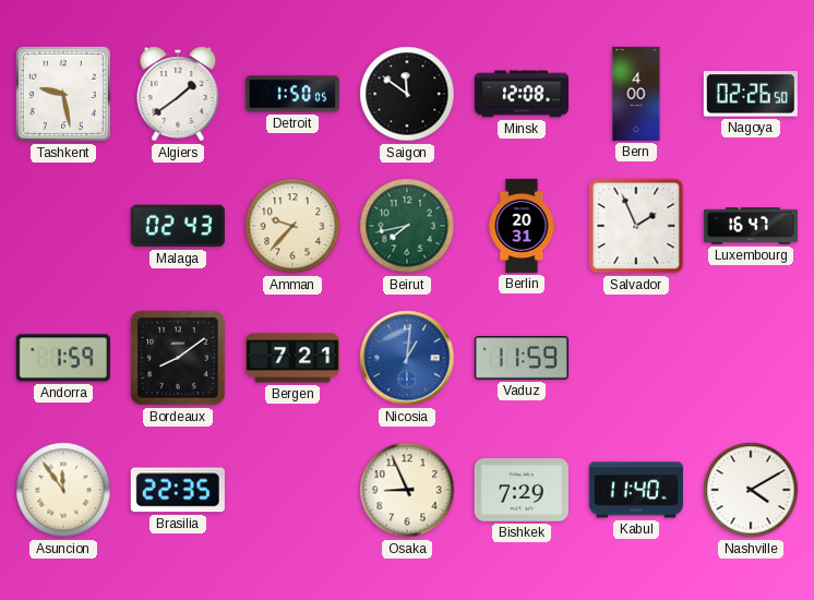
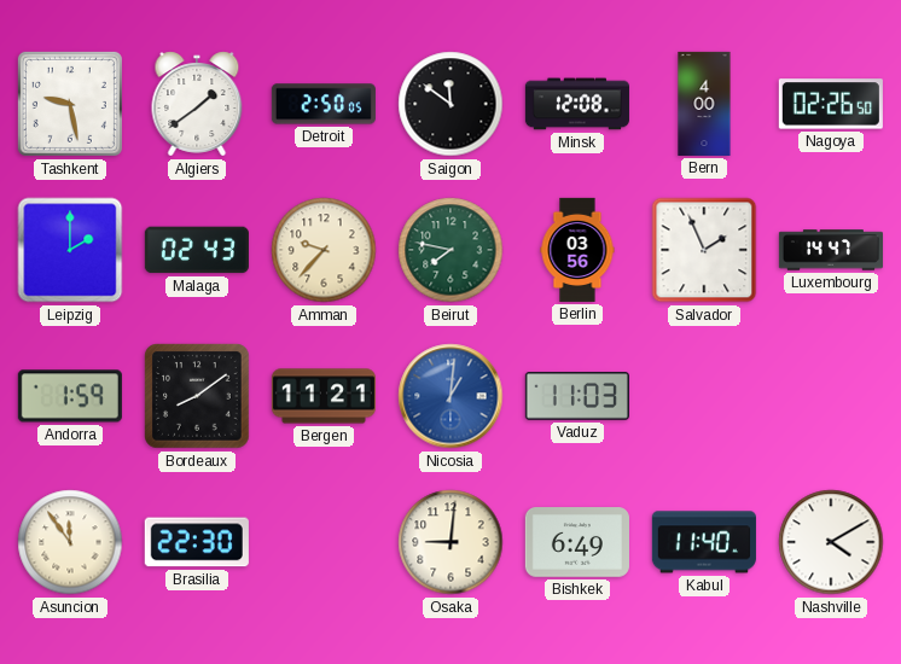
Detroit: 1:50 -> 2:50 (324, 104)
Leipzig: none -> 2:00 (70, 250)
Beirut: 7:43 -> 7:47 (450, 250)
Berlin: 20:31 -> 03:56 (577, 250)
Luxembourg: 16:47 -> 14:47 (831, 250)
Bergen: 7:21 -> 11:21 (324, 396)
Vaduz: 11:59 -> 11:03 (577, 396)
Brasilia: 22:35 -> 22:30 (197, 542)
Osaka: 8:56 -> 9:01 (450, 542)
Bishkek: 7:29 -> 6:49 (577, 542)
